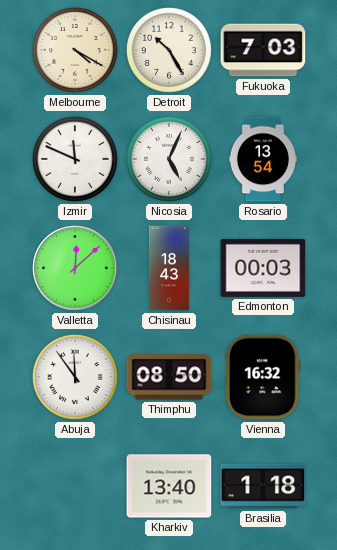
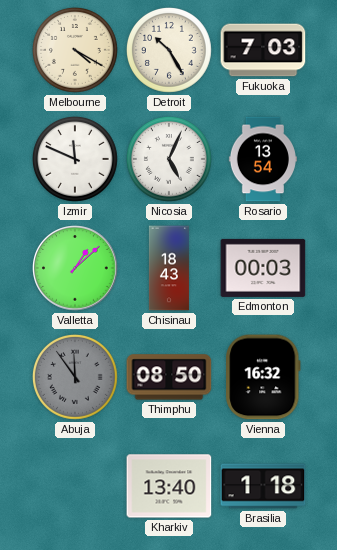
Valletta: 12:08 -> 1:08 (75, 268)
Abuja dial: white -> grey (75, 377)
